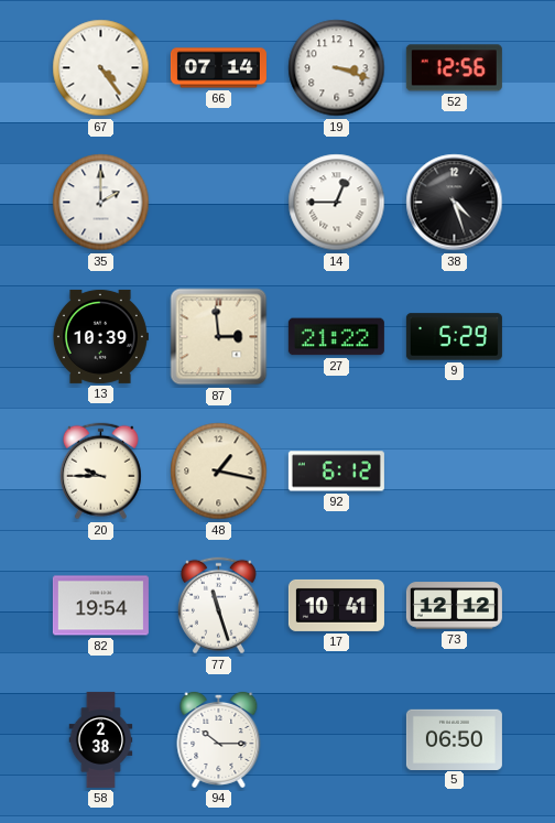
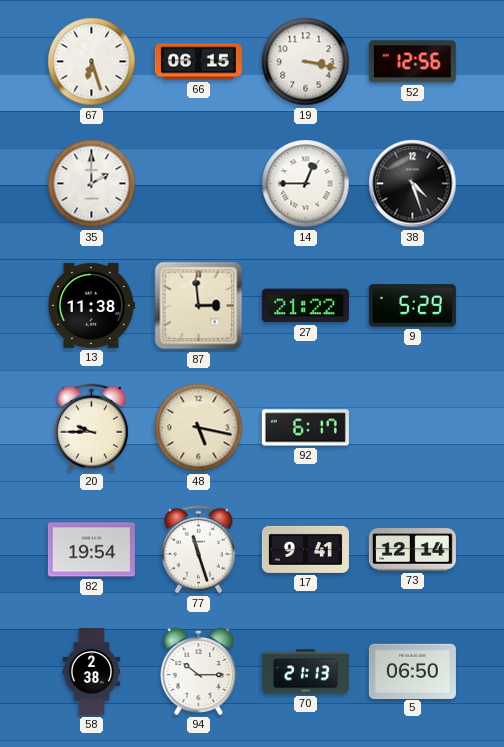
67: 4:24 -> 6:27 (92, 62)
66: 07:14 -> 06:15 (198, 62)
19: 3:18 -> 3:17 (306, 62)
13: 10:39 -> 11:38 (91, 305)
48: 1:17 -> 5:17 (199, 428)
92: 6:12 -> 6:17 (305, 428)
17: 10:41 -> 9:41 (305, 549)
73: 12:12 -> 12:14 (412, 550)
70: none -> 21:13 (305, 672)
